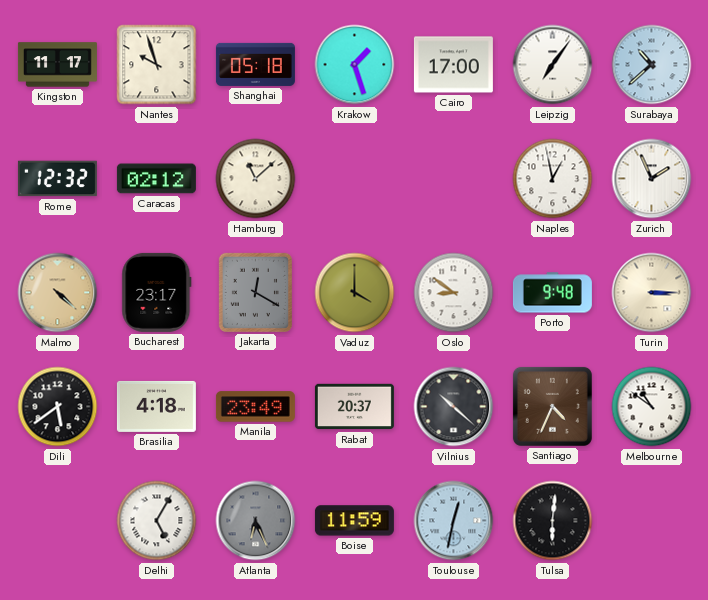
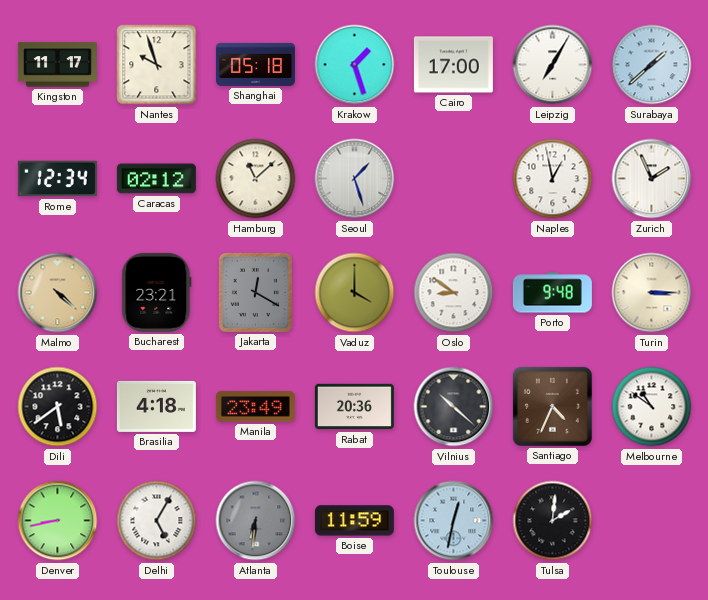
Leipzig: 7:06 -> 7:05 (553, 65)
Surabaya: 10:38 -> 1:38 (652, 65)
Rome: 12:32 -> 12:34 (57, 179)
Seoul: none -> 1:27 (355, 179)
Bucharest: 23:17 -> 23:21 (157, 292)
Rabat: 20:37 -> 20:36 (354, 407)
Denver: none -> 8:43 (58, 521)
Atlanta: 6:26 -> 6:31 (256, 521)
Tulsa: 6:01 -> 2:01 (553, 521)
